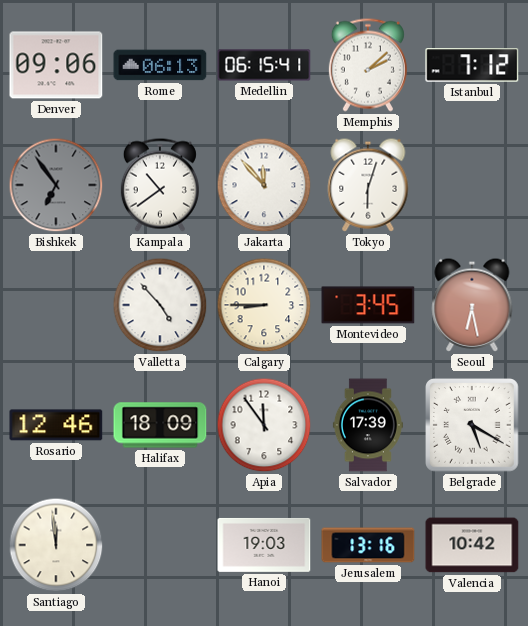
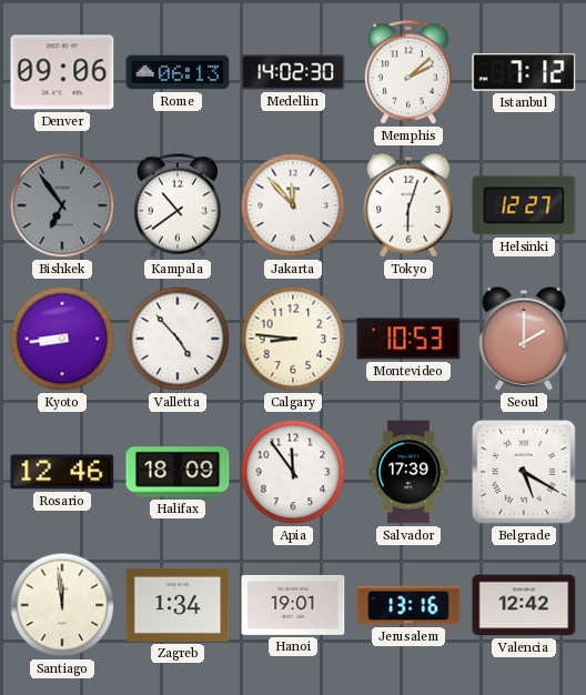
Medellin: 06:15 -> 14:02 (293, 72)
Helsinki: none -> 12:27 (524, 205)
Kyoto: none -> 8:44 (62, 339)
Calgary: 8:45 -> 8:46 (293, 339)
Montevideo: 3:45 -> 10:53 (408, 339)
Seoul: 6:28 -> 2:00 (524, 339)
Zagreb: none -> 1:34 (178, 605)
Hanoi: 19:03 -> 19:01 (293, 605)
Valencia: 10:42 -> 12:42 (524, 605)
